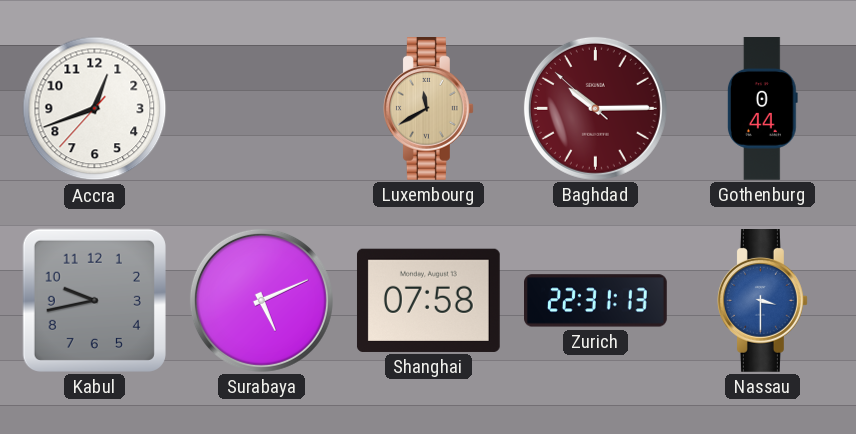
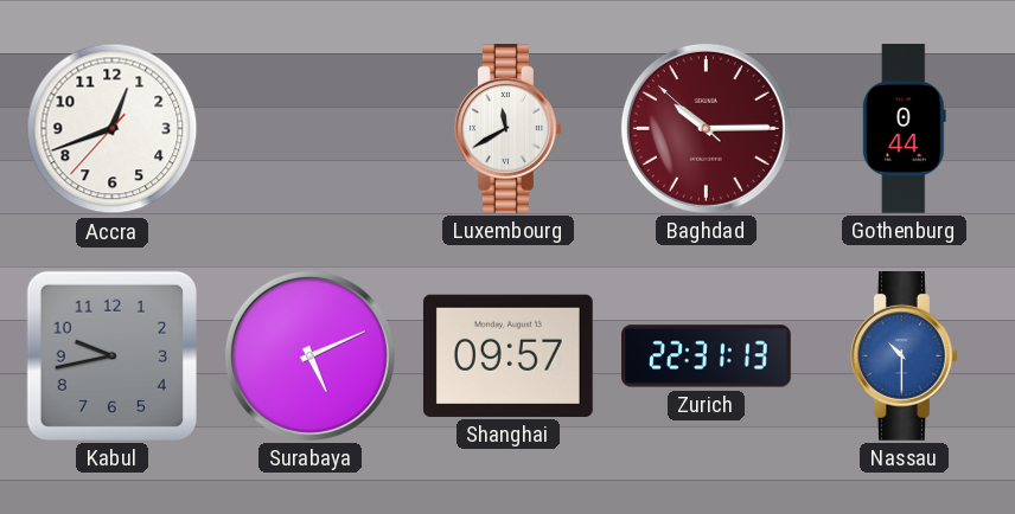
Luxembourg dial: champagne -> white (509, 129)
Shanghai: 07:58 -> 09:57 (507, 355)
Nassau: 3:30 -> 10:30 (905, 356)
